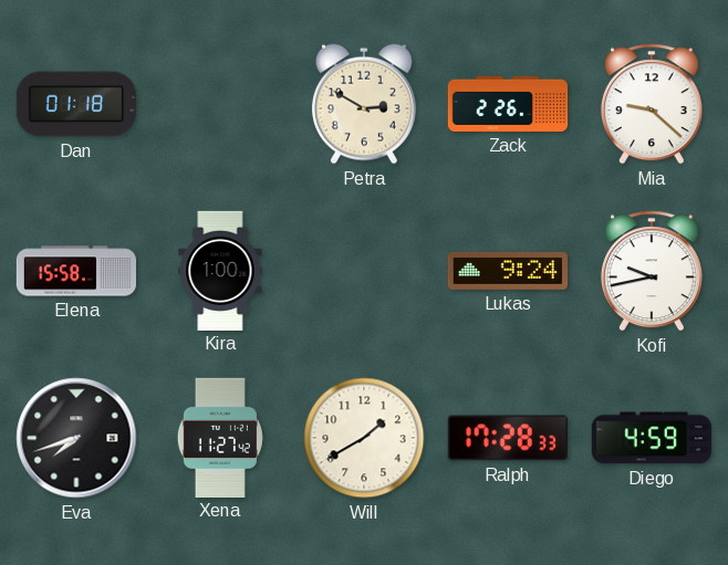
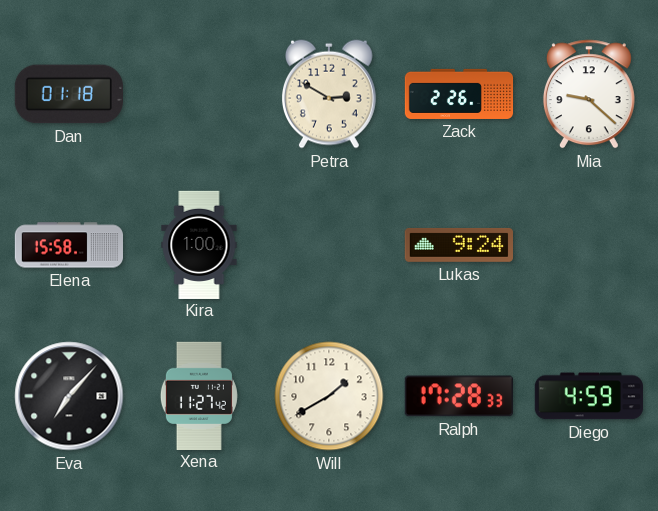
Kofi: 9:43 -> none (652, 271)
Eva: 7:42 -> 7:07 (69, 396)
